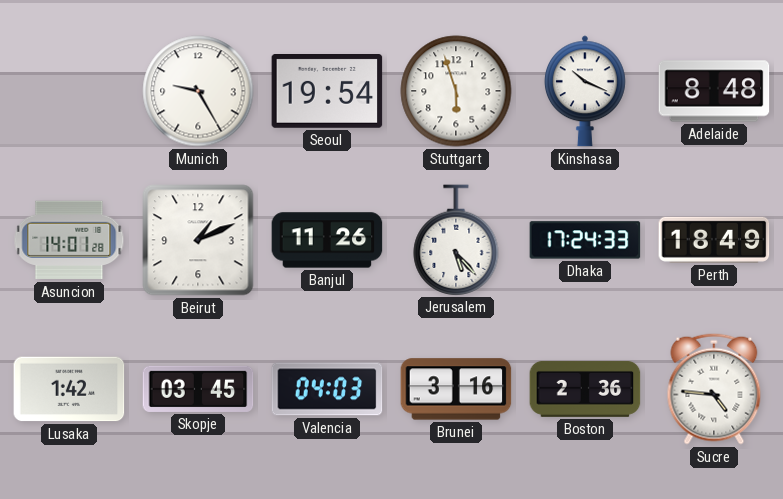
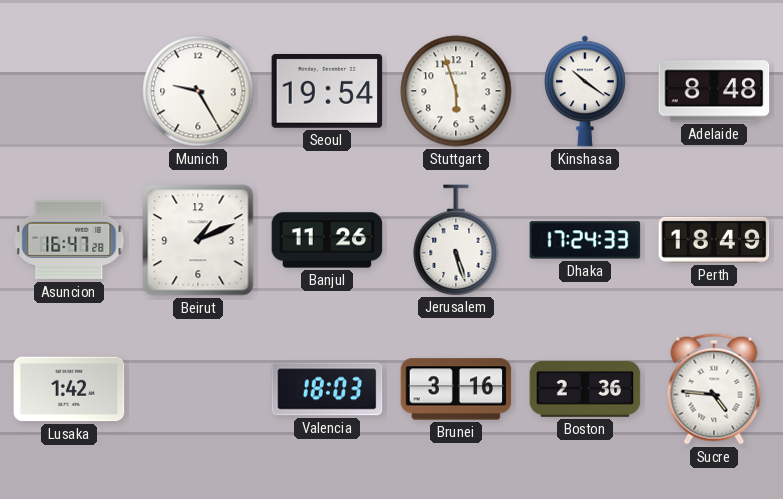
Kinshasa: 10:19 -> 10:21 (585, 91)
Asuncion: 14:01 -> 16:47 (69, 240)
Jerusalem: 5:23 -> 5:27 (456, 240)
Skopje: 03:45 -> none (198, 389)
Valencia: 04:03 -> 18:03 (327, 389)
